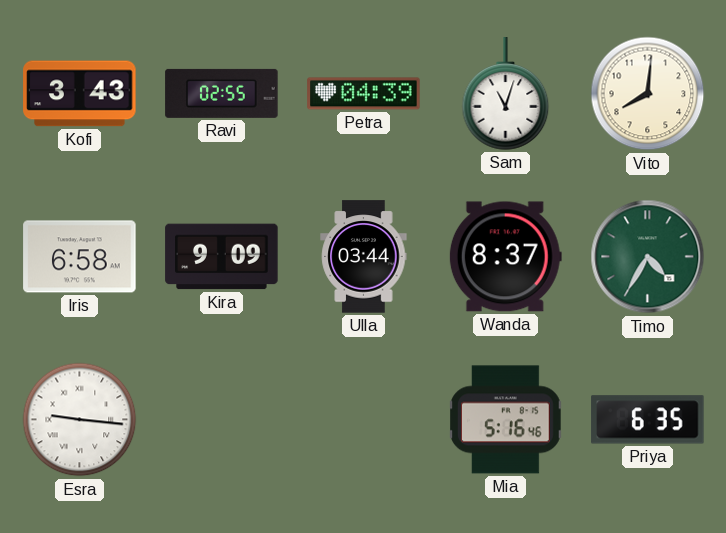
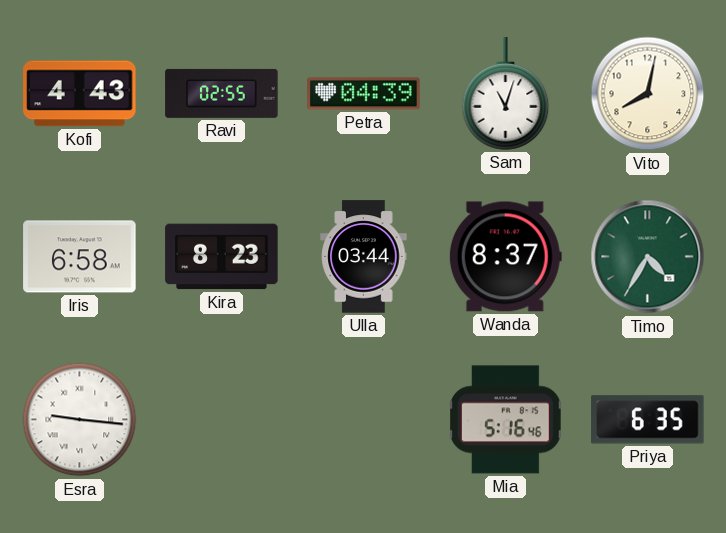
Kofi: 3:43 -> 4:43 (80, 94)
Vito: 8:01 -> 8:02 (648, 94)
Kira: 9:09 -> 8:23 (222, 257)
